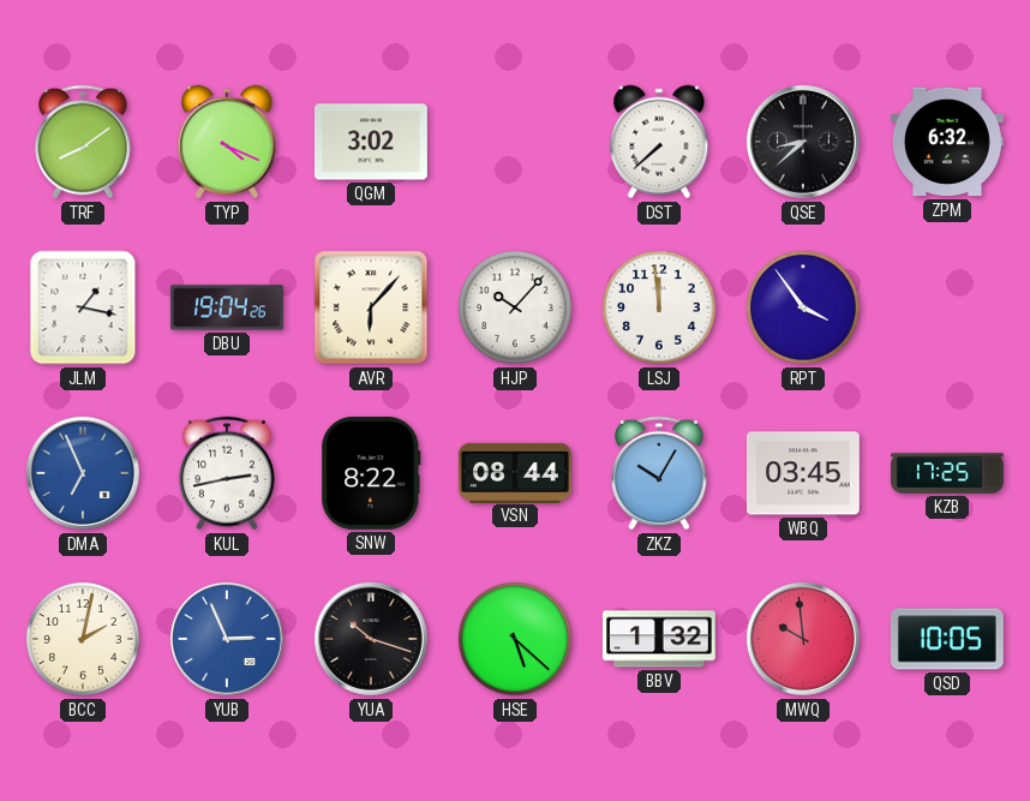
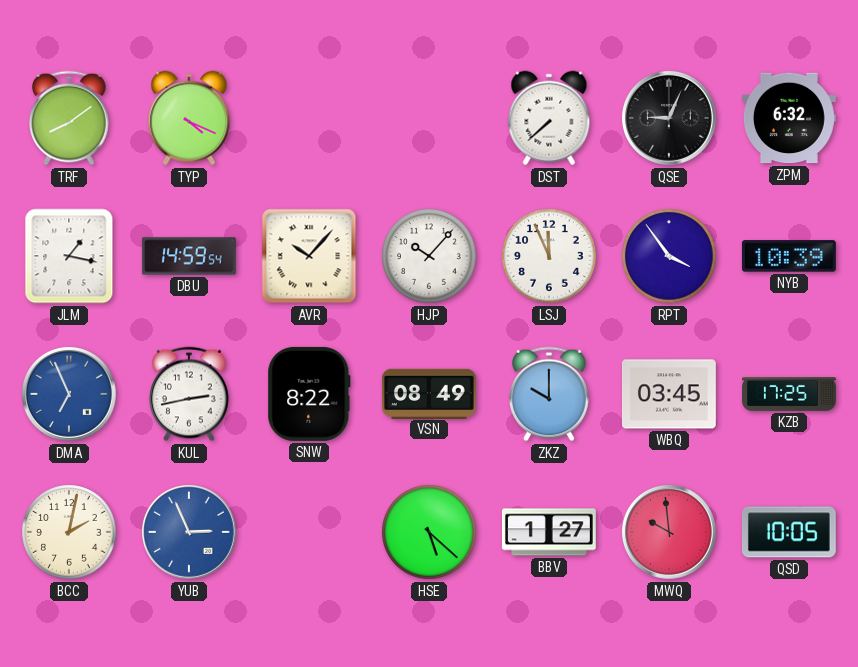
QGM: 3:02 -> none (371, 142)
QSE: 8:38 -> 9:04 (670, 119)
DBU: 19:04 -> 14:59 (189, 256)
AVR: 6:07 -> 10:07 (309, 256)
LSJ: 11:59 -> 11:56 (549, 256)
NYB: none -> 10:39 (789, 256)
VSN: 08:44 -> 08:49 (429, 393)
ZKZ: 10:05 -> 10:00 (549, 394)
YUA: 10:18 -> none (372, 640)
BBV: 1:32 -> 1:27 (549, 532)
